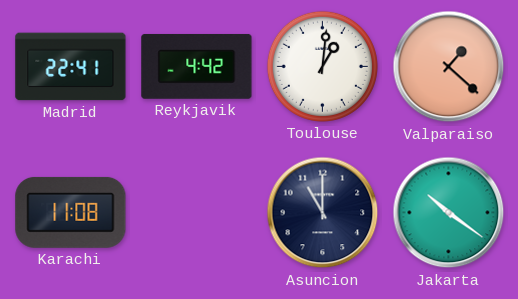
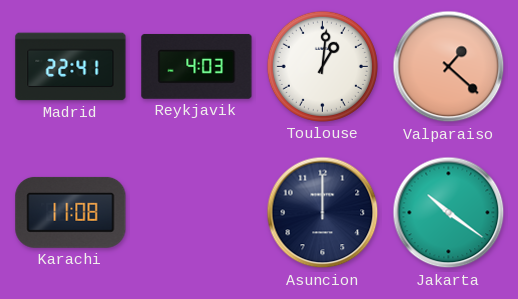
Reykjavik: 4:42 -> 4:03 (197, 66)
Asuncion: 11:00 -> 12:00 (323, 213)
